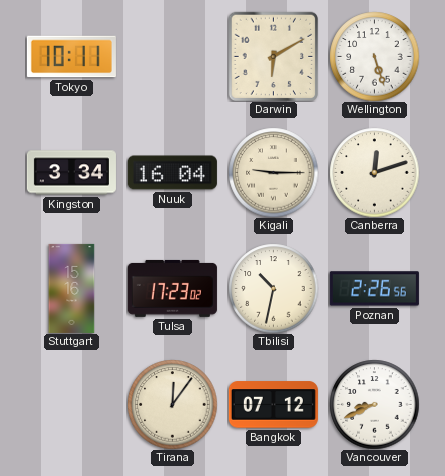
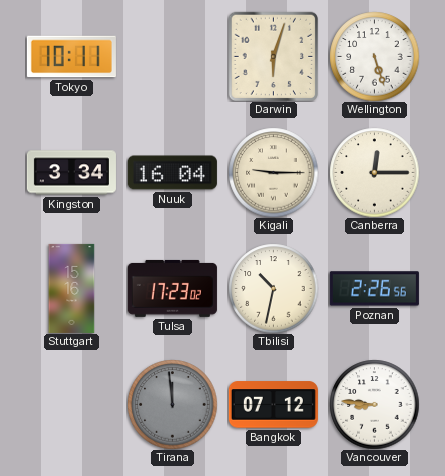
Darwin: 6:10 -> 6:03 (273, 56)
Canberra: 12:12 -> 12:15 (374, 172)
Tirana: 12:06 -> 11:59 (172, 404)
Tirana dial: cream -> grey (172, 404)
Vancouver: 8:41 -> 8:46 (374, 404)
